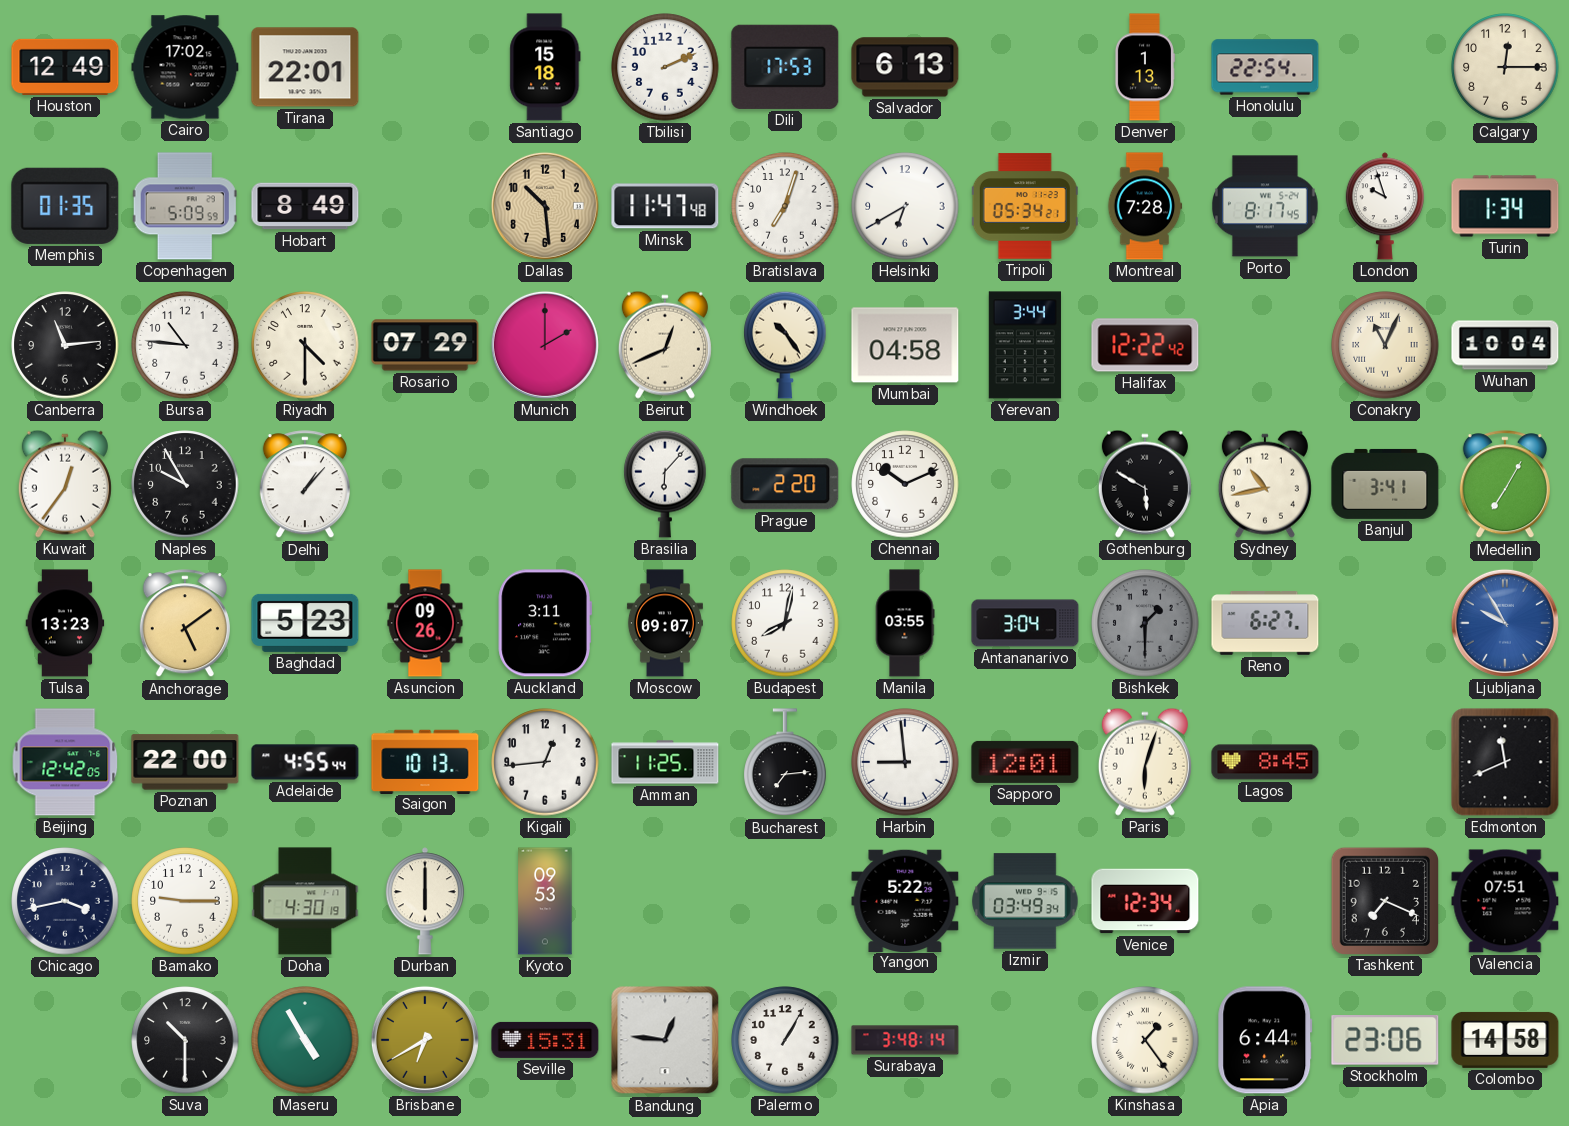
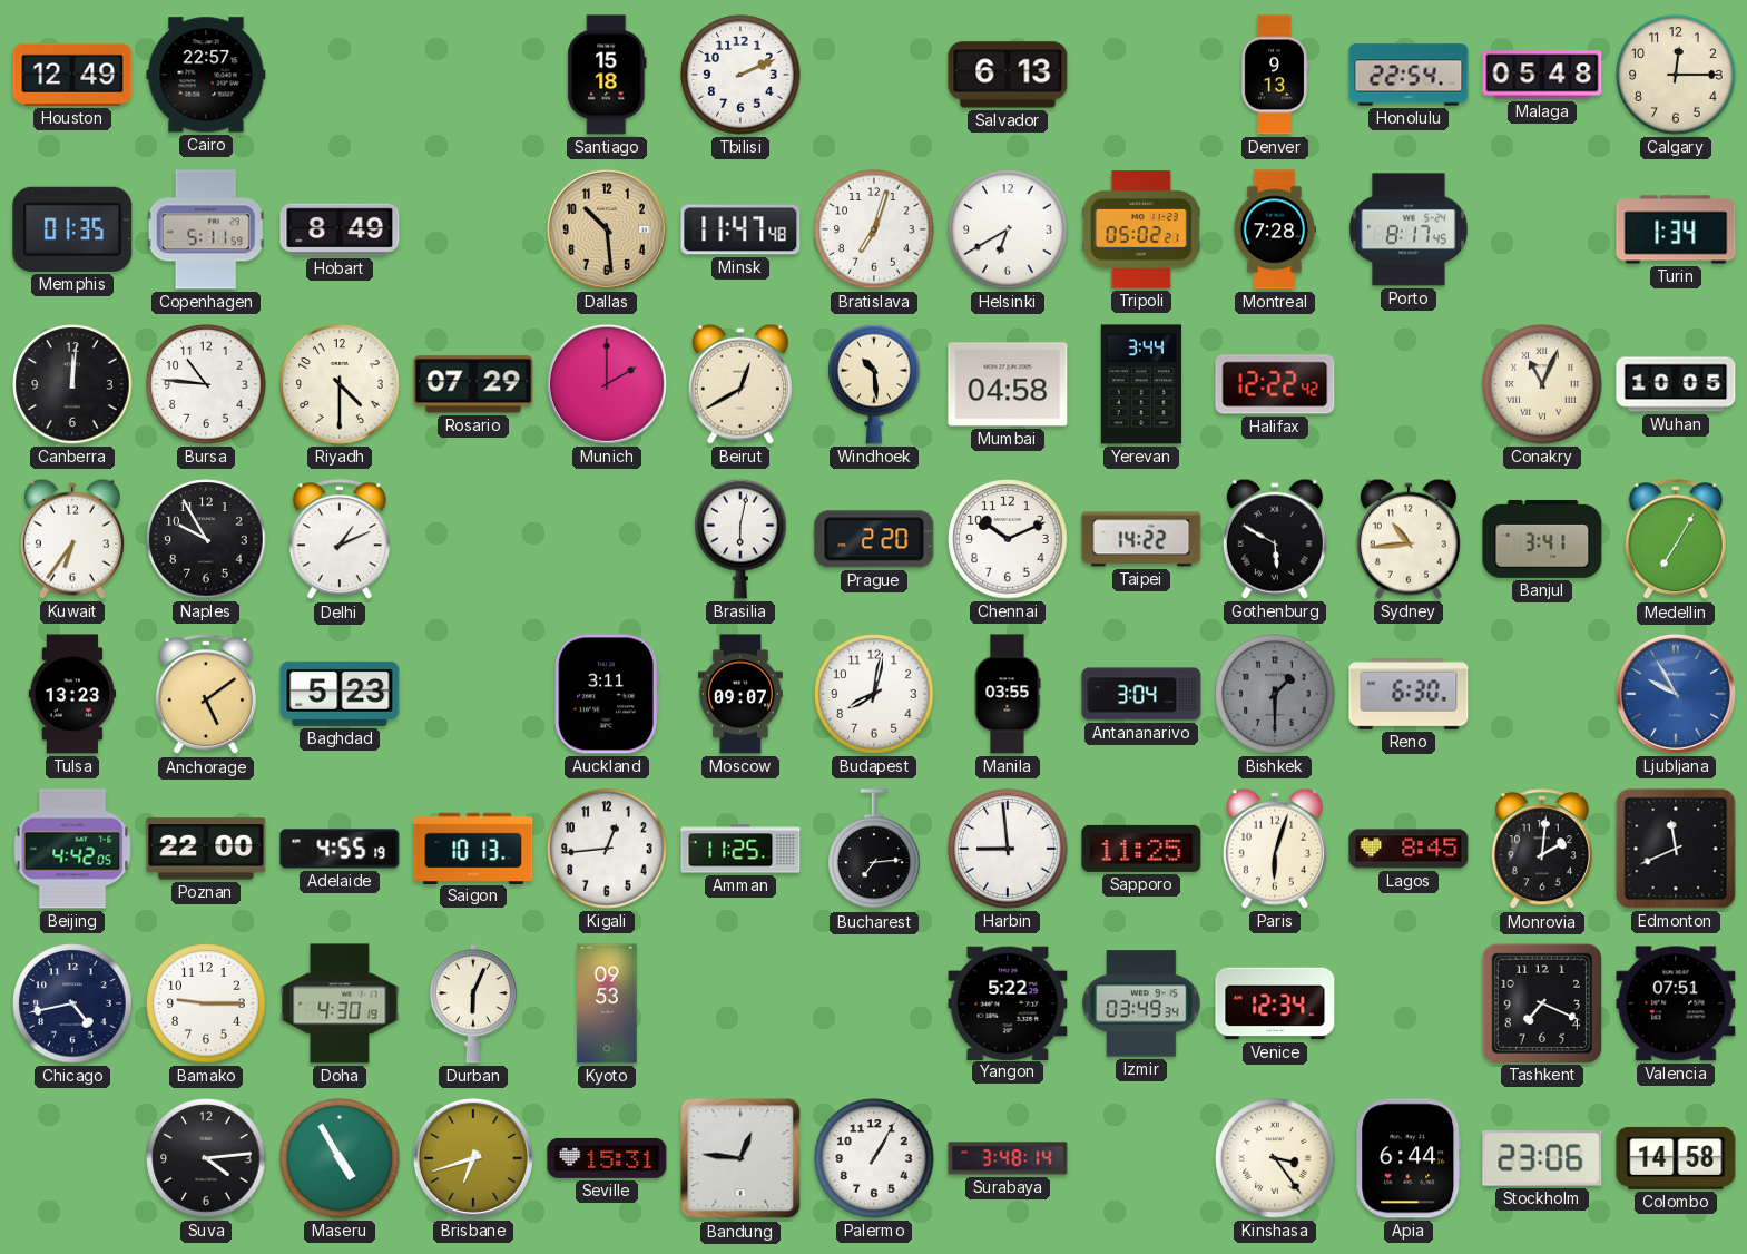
Cairo: 17:02 -> 22:57 (206, 75)
Tirana: 22:01 -> none (305, 67)
Dili: 17:53 -> none (785, 67)
Denver: 1:13 -> 9:13 (1274, 75)
Malaga: none -> 05:48 (1542, 75)
Copenhagen: 5:09 -> 5:11 (206, 229)
Tripoli: 05:34 -> 05:02 (1141, 229)
London: 9:57 -> none (1385, 206)
Canberra: 11:14 -> 12:01 (72, 384)
Beirut: 12:41 -> 12:40 (740, 384)
Windhoek: 10:24 -> 10:29 (874, 384)
Wuhan: 10:04 -> 10:05 (1676, 384)
Kuwait: 12:36 -> 6:36 (72, 539)
Delhi: 1:07 -> 1:11 (340, 540)
Brasilia: 6:07 -> 6:02 (740, 539)
Taipei: none -> 14:22 (1141, 539)
Sydney: 10:43 -> 10:44 (1409, 539)
Asuncion: 09:26 -> none (425, 623)
Reno: 6:27 -> 6:30 (1409, 694)
Beijing: 12:42 -> 4:42 (72, 849)
Adelaide: 4:55:44 -> 4:55:19 (340, 849)
Sapporo: 12:01 -> 11:25 (1141, 849)
Monrovia: none -> 2:01 (1542, 850)
Chicago: 3:43 -> 4:43 (72, 1003)
Durban: 6:00 -> 6:04 (473, 1003)
Suva: 10:30 -> 4:14 (206, 1158)
Brisbane: 6:40 -> 6:42 (473, 1158)
Kinshasa: 1:24 -> 3:24 (1275, 1158)
